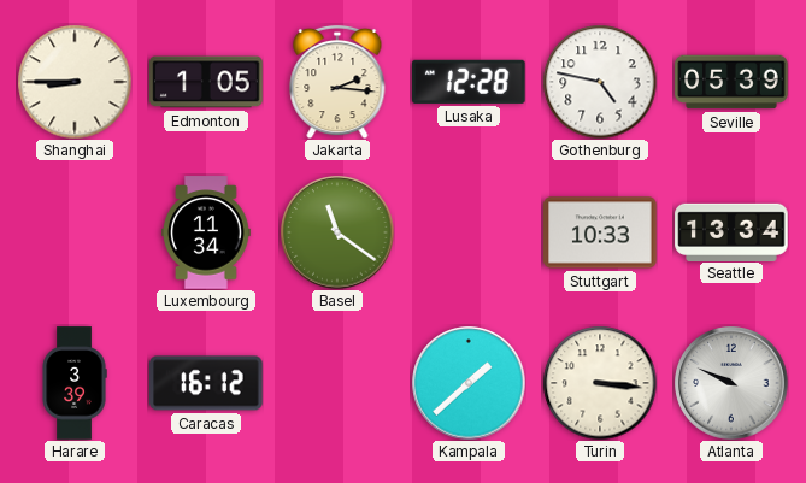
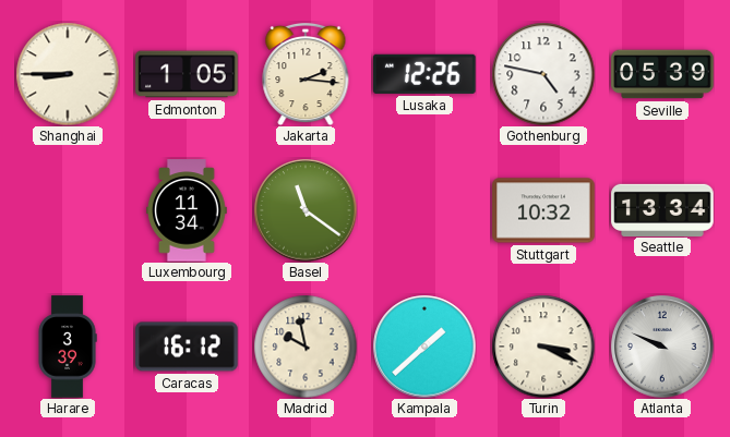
Lusaka: 12:28 -> 12:26 (426, 74)
Stuttgart: 10:33 -> 10:32 (543, 210)
Madrid: none -> 9:58 (306, 347)
Turin: 3:16 -> 3:19 (543, 347)
